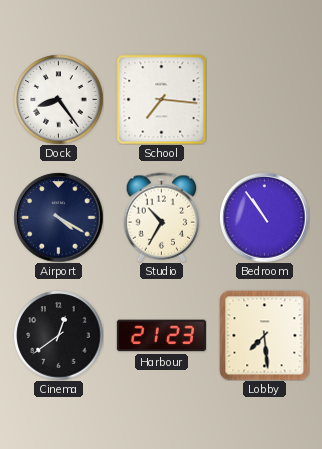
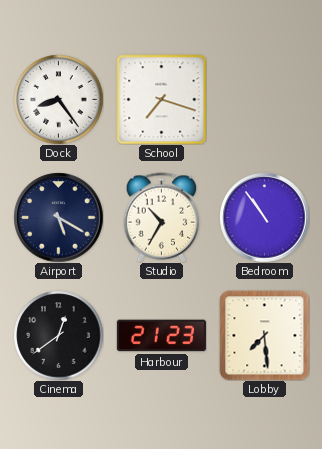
School: 7:16 -> 7:18 (161, 99)
Airport: 4:20 -> 5:20 (58, 217)
